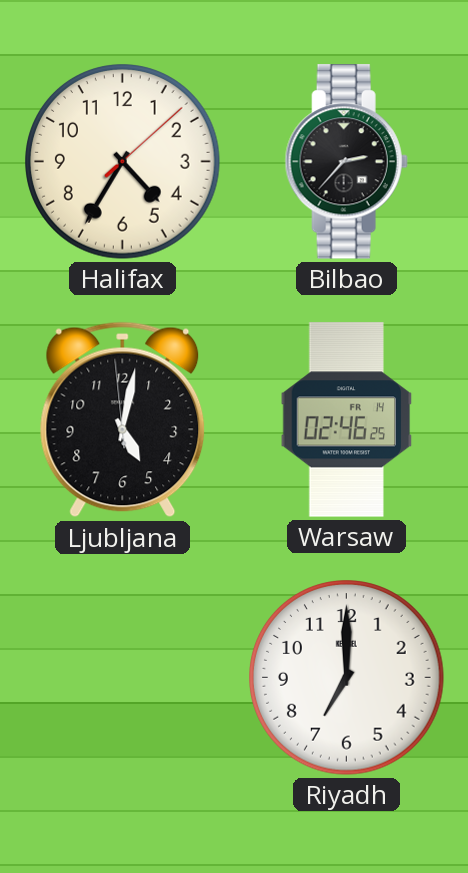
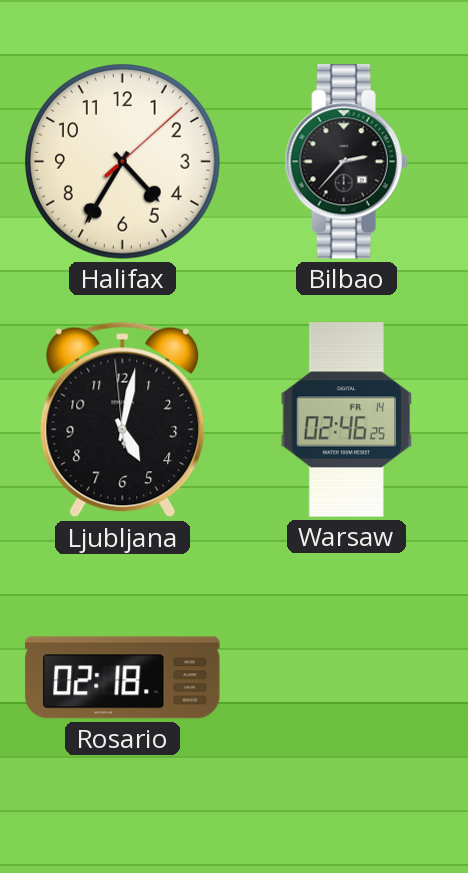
Rosario: none -> 02:18 (123, 678)
Riyadh: 7:00 -> none (347, 678)
